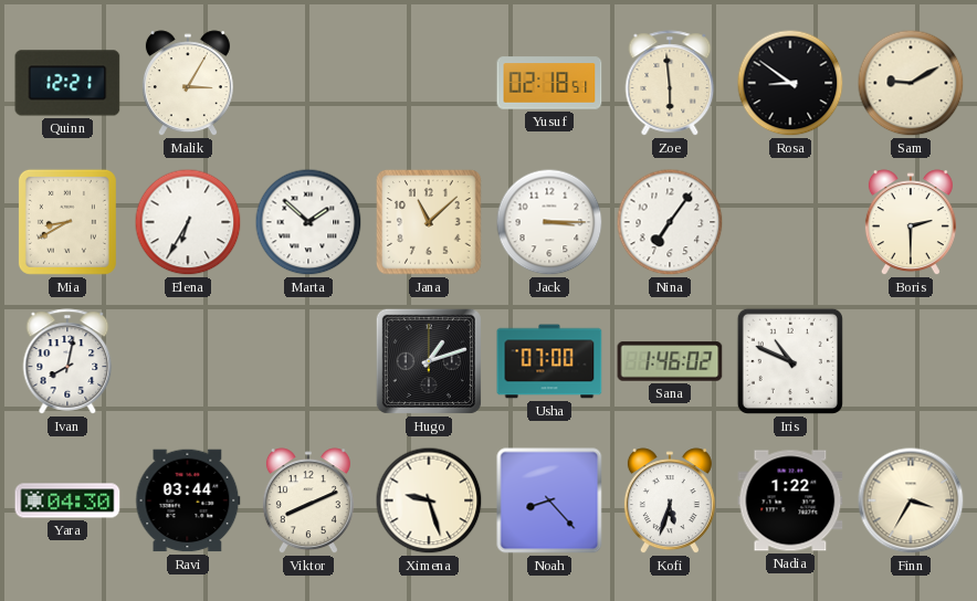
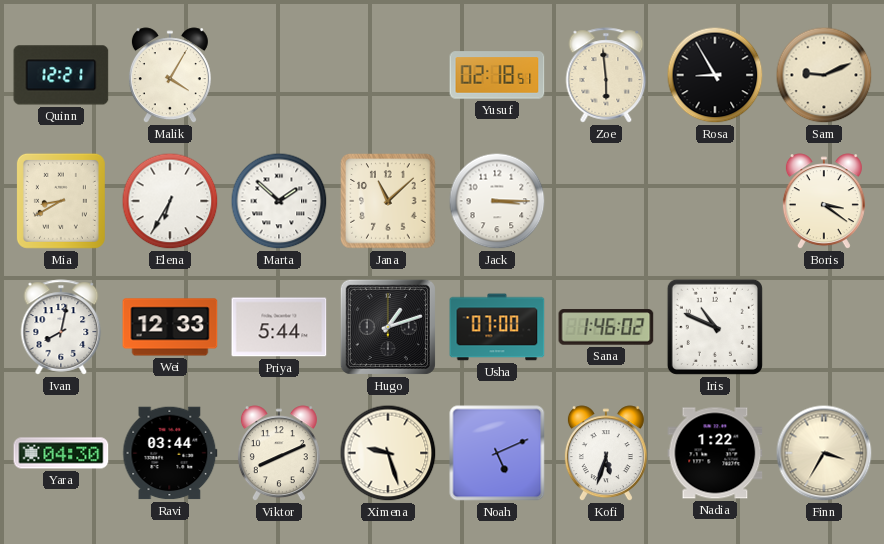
Malik: 3:05 -> 4:05 (170, 76)
Rosa: 8:51 -> 8:55 (715, 75)
Sam: 9:10 -> 9:11 (824, 75)
Nina: 7:06 -> none (670, 222)
Boris: 2:30 -> 3:21 (824, 202)
Wei: none -> 12:33 (170, 327)
Priya: none -> 5:44 (279, 327)
Noah: 8:23 -> 5:11 (497, 453)
